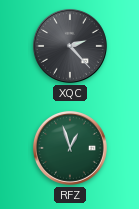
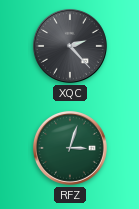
RFZ: 12:57 -> 3:03 (70, 148)
